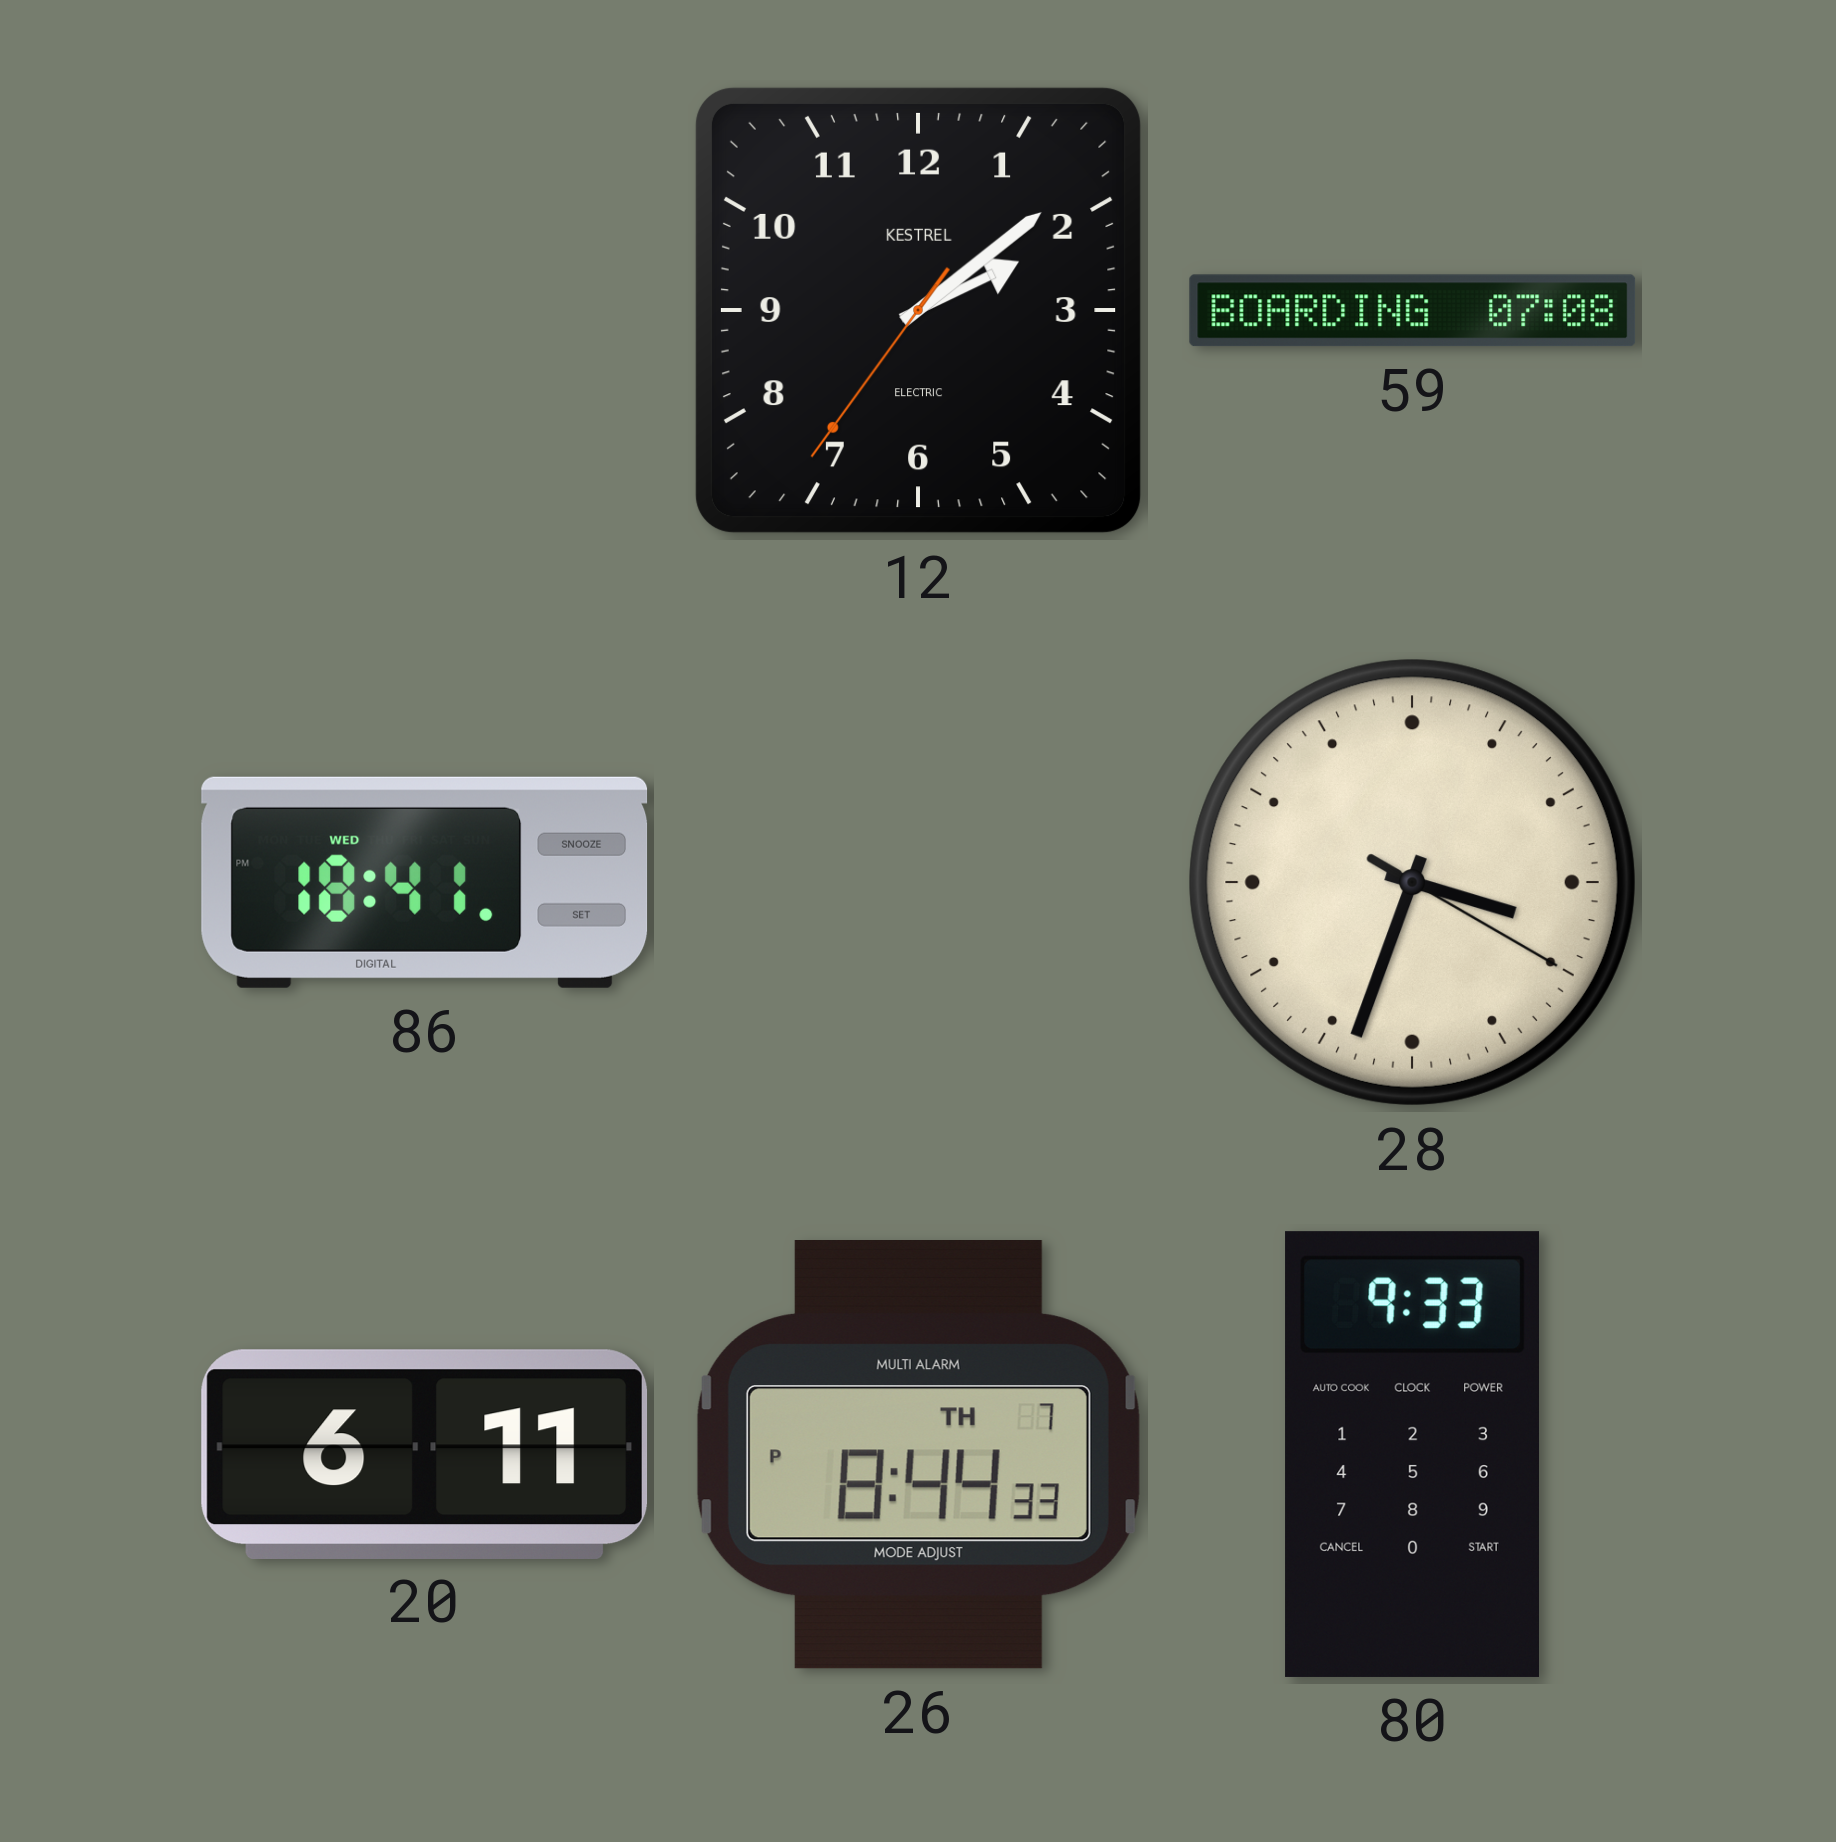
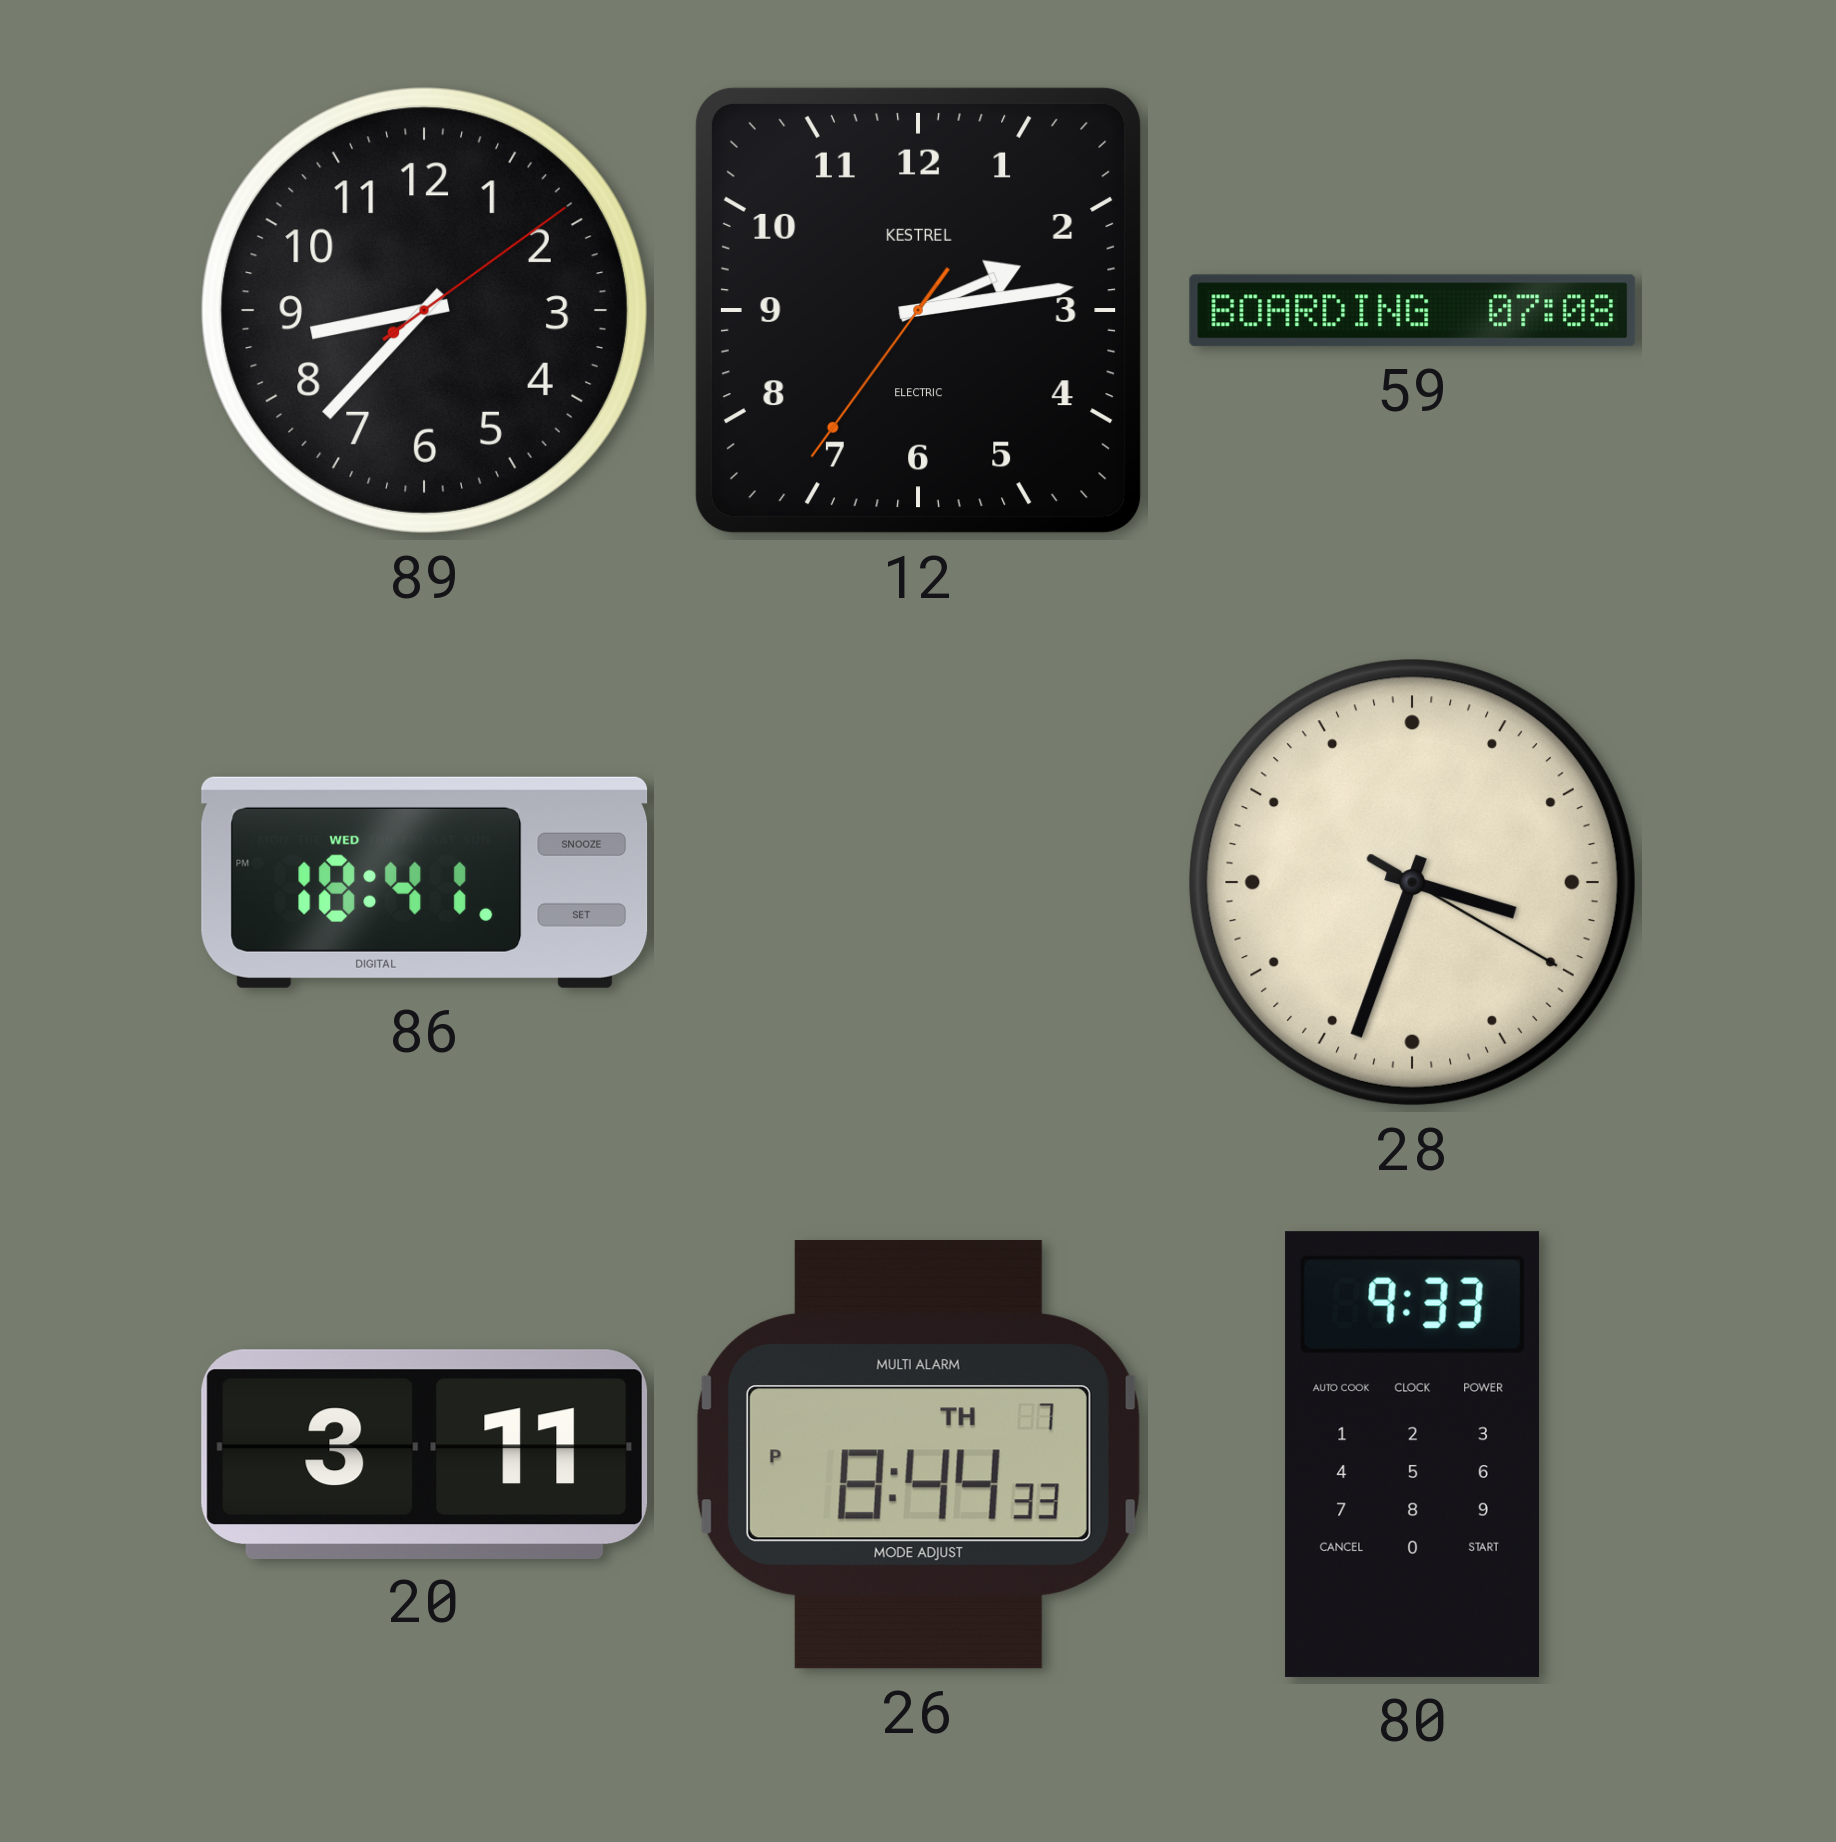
89: none -> 8:37 (424, 310)
12: 2:08 -> 2:13 (918, 310)
20: 6:11 -> 3:11 (425, 1454)
